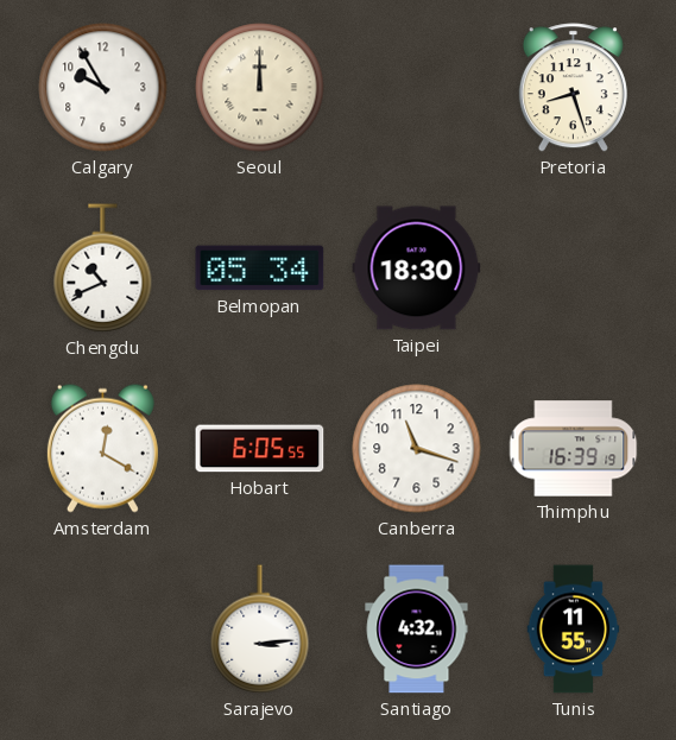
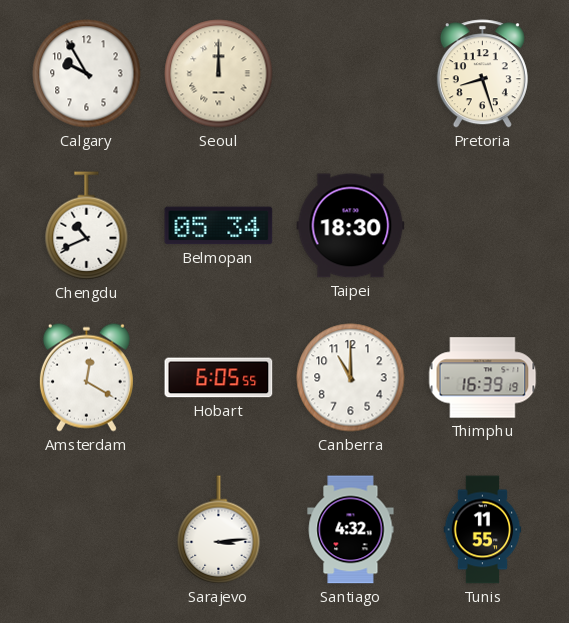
Canberra: 11:18 -> 11:00 (351, 378)
